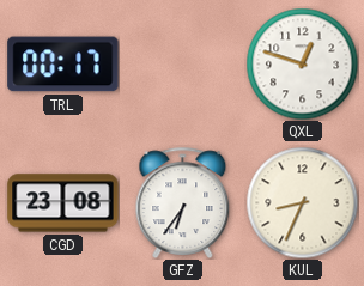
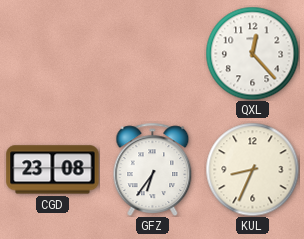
TRL: 00:17 -> none (63, 65)
QXL: 12:48 -> 12:23 (252, 53)
